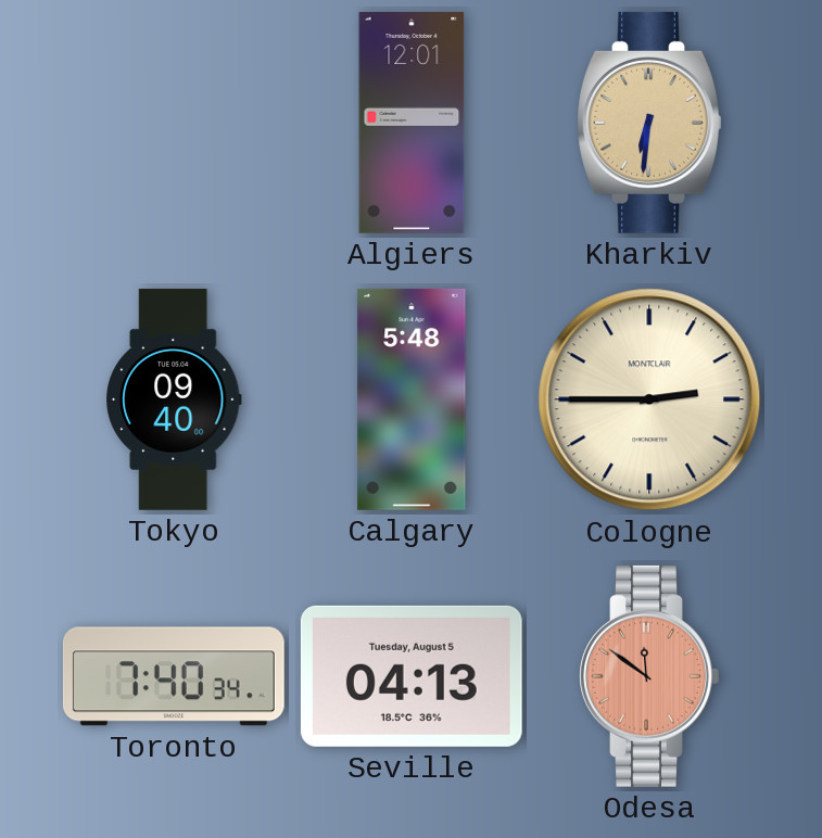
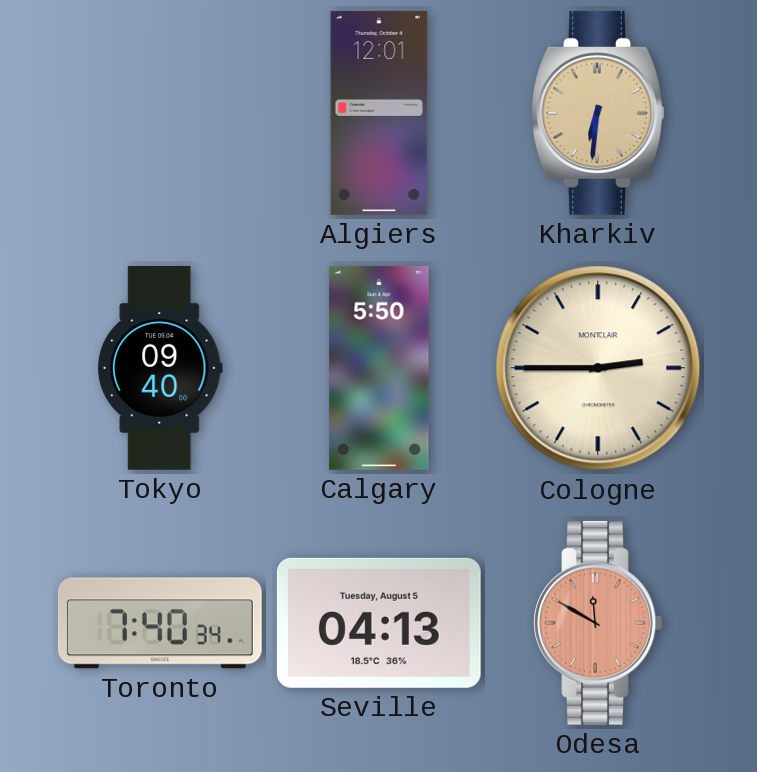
Calgary: 5:48 -> 5:50 (379, 368)
Odesa: 11:51 -> 11:50 (598, 623)
